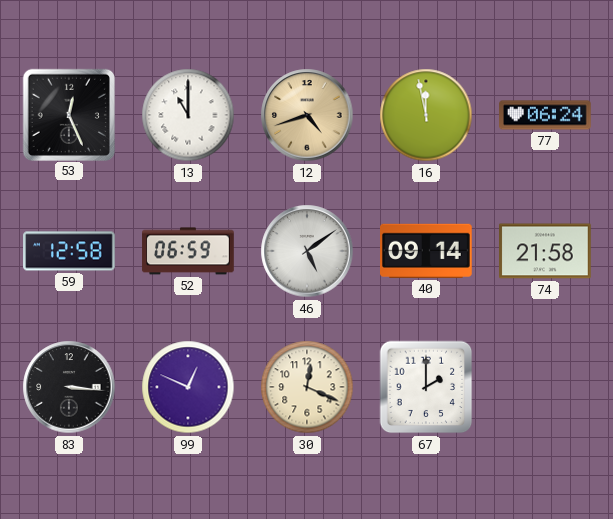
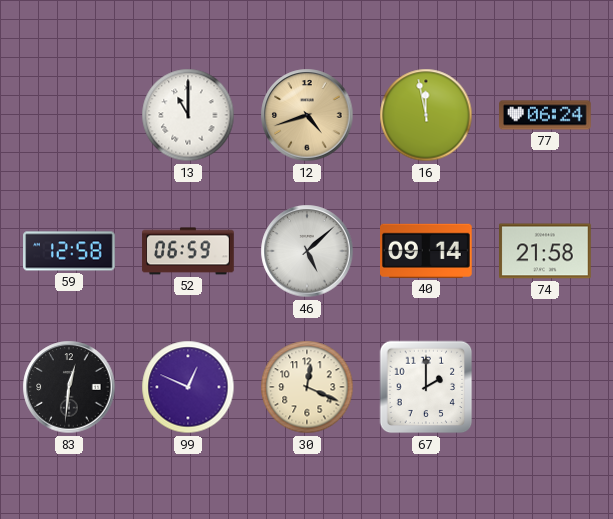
53: 12:26 -> none (68, 114)
46: 5:09 -> 5:08 (307, 251)
83: 3:16 -> 12:31 (69, 387)
